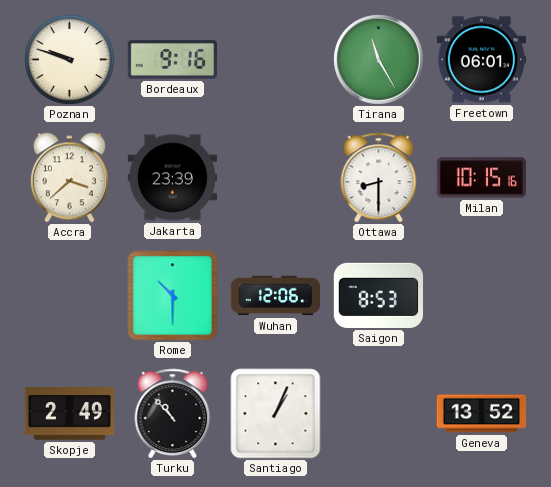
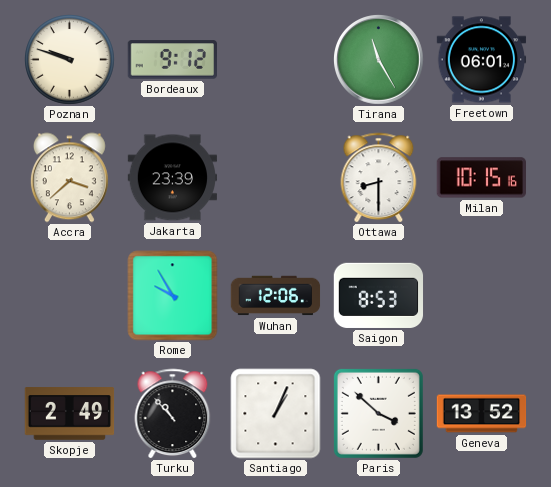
Bordeaux: 9:16 -> 9:12 (172, 60)
Rome: 10:30 -> 9:55 (173, 296)
Paris: none -> 3:52 (378, 413)
